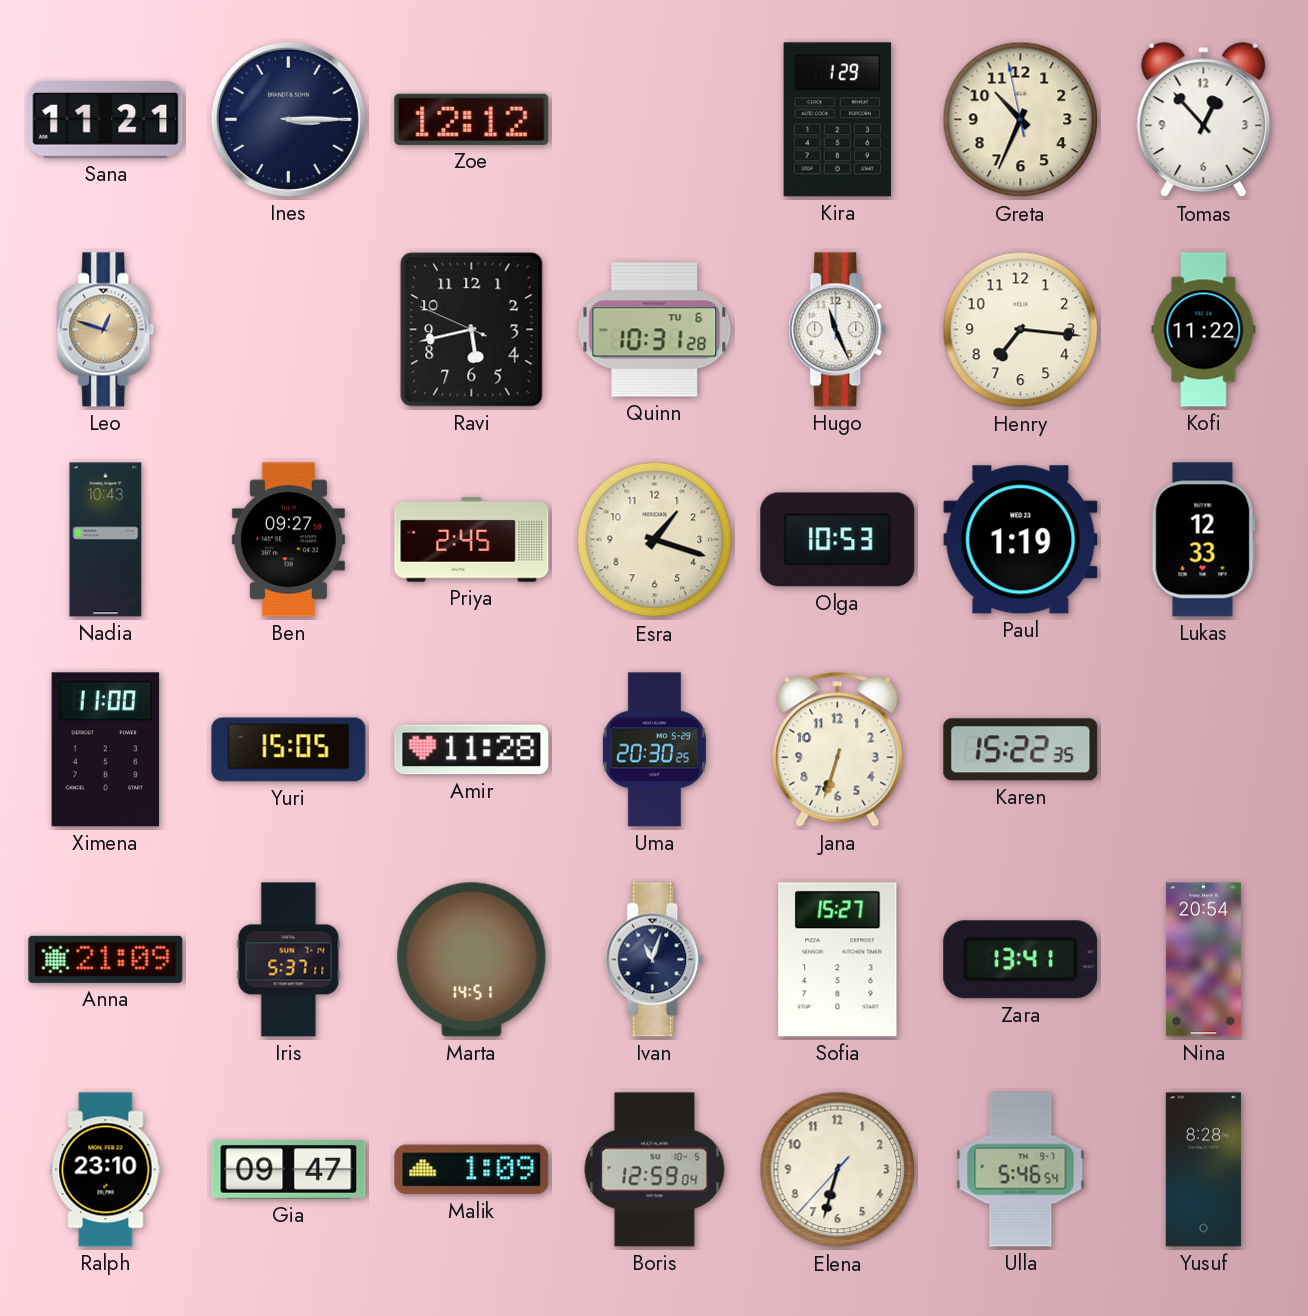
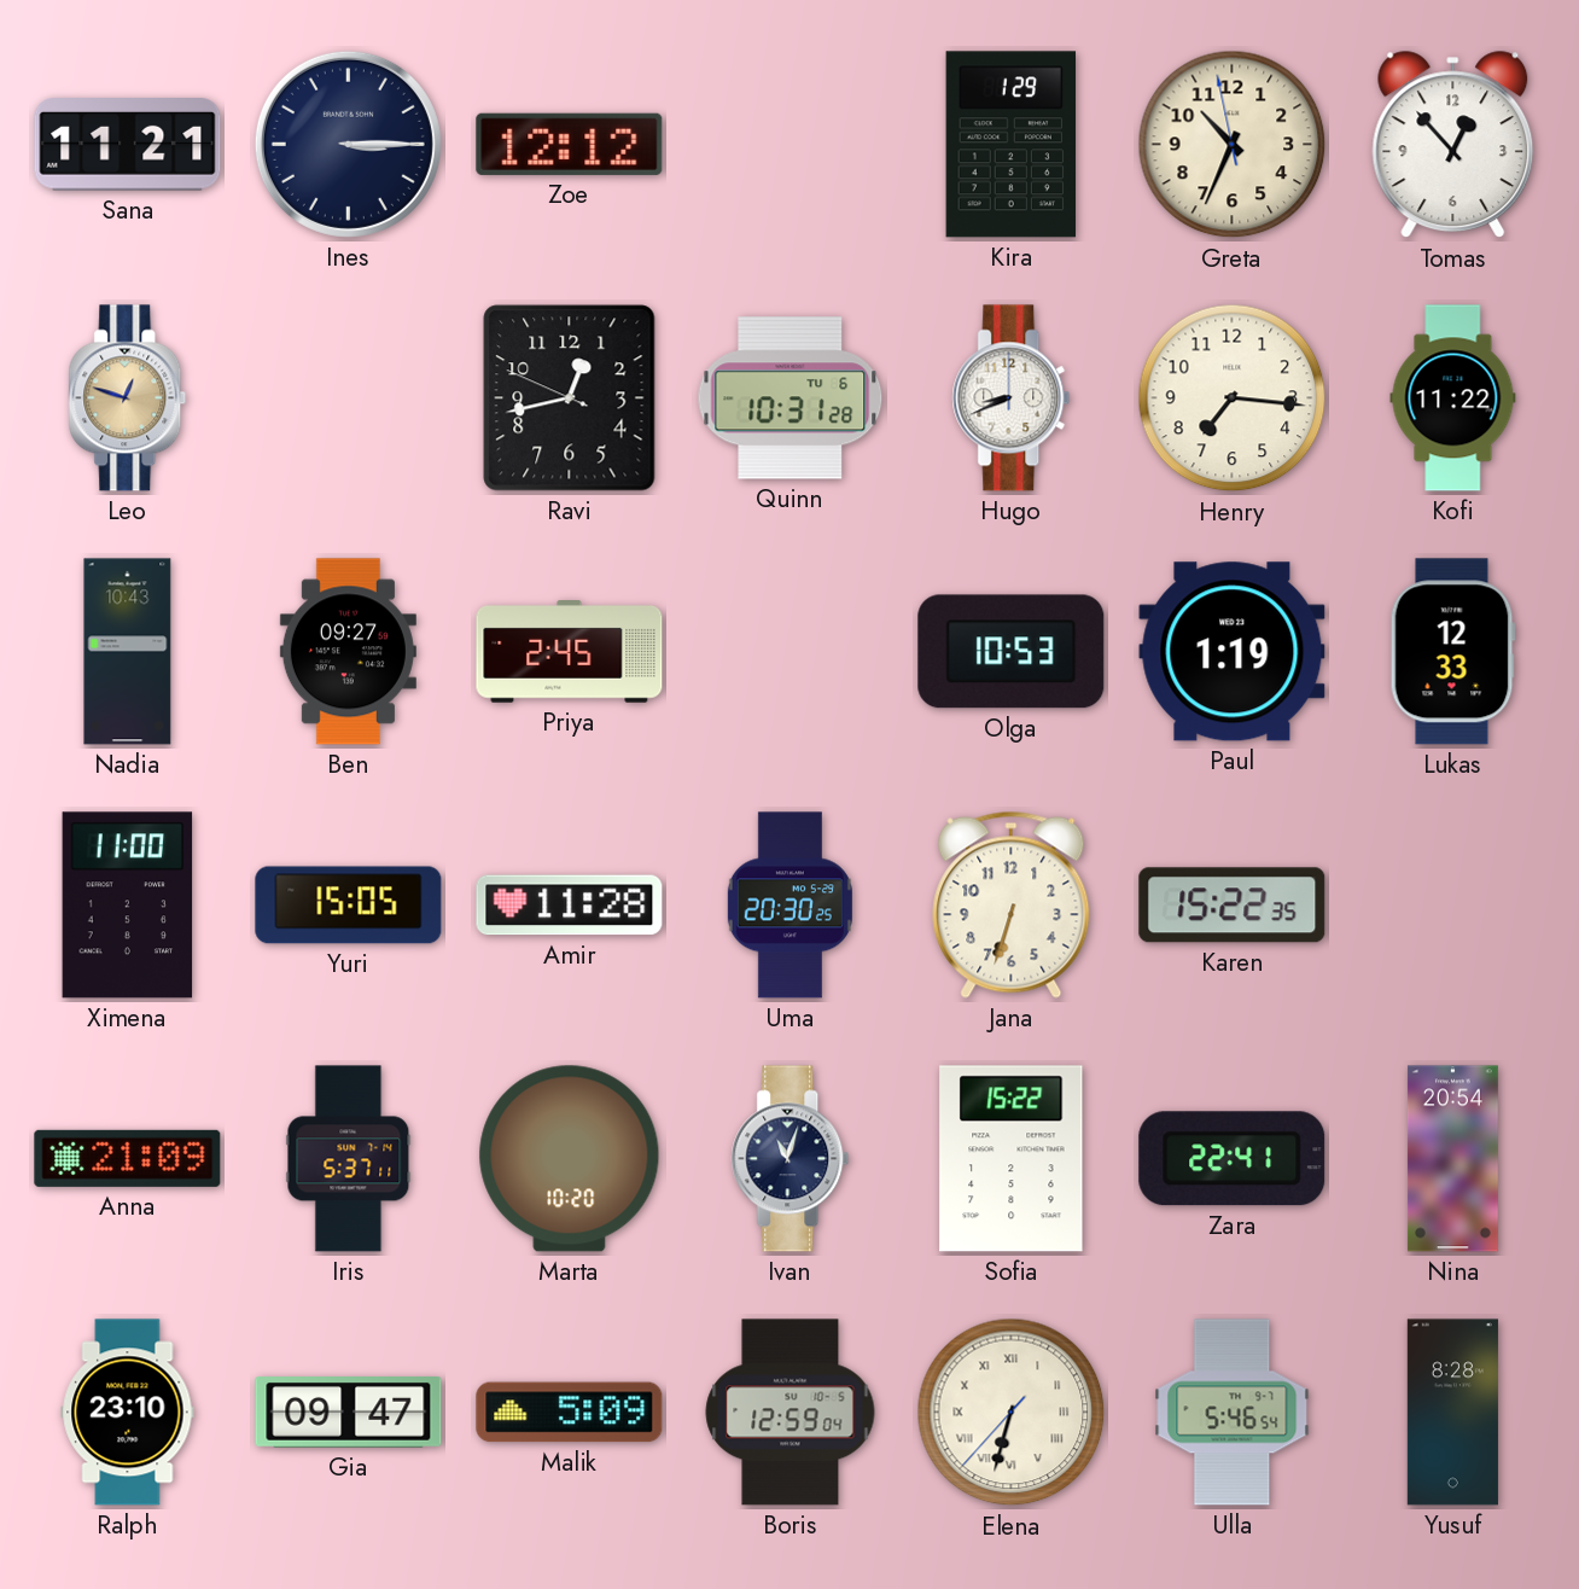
Ravi: 5:42 -> 12:42 (570, 398)
Hugo: 11:26 -> 8:41 (1012, 398)
Esra: 1:18 -> none (655, 540)
Marta: 14:51 -> 10:20 (570, 1159)
Sofia: 15:27 -> 15:22 (1012, 1159)
Zara: 13:41 -> 22:41 (1233, 1159)
Malik: 1:09 -> 5:09 (570, 1413)
Elena numerals: Arabic -> Roman (1012, 1413)
